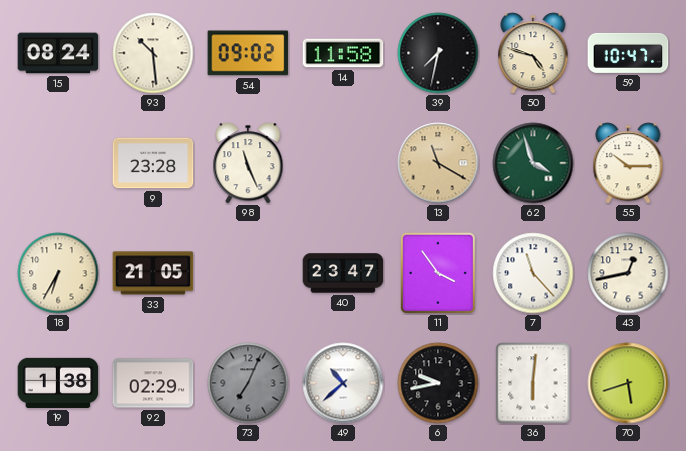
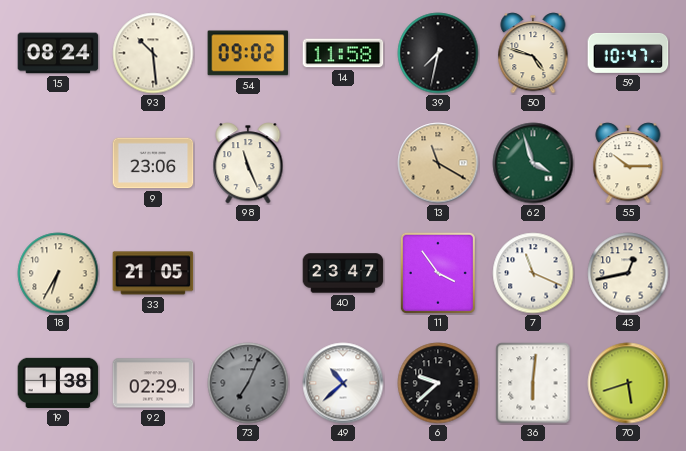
9: 23:28 -> 23:06 (153, 163)
7: 11:23 -> 11:19 (533, 273)
6: 9:43 -> 9:38 (438, 383)
